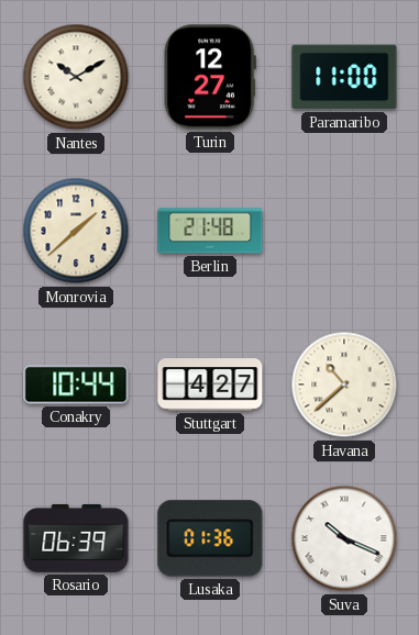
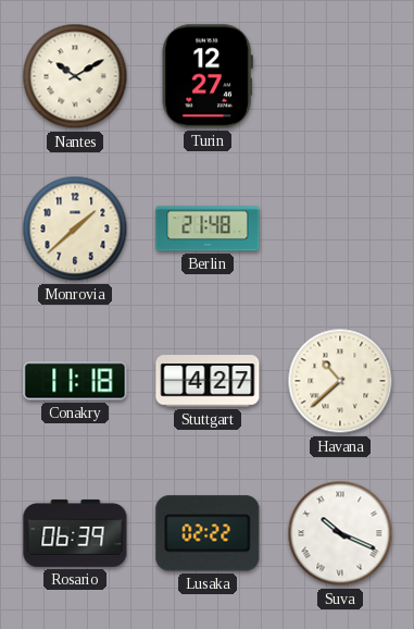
Paramaribo: 11:00 -> none (344, 77)
Conakry: 10:44 -> 11:18 (75, 381)
Lusaka: 01:36 -> 02:22 (208, 533)
